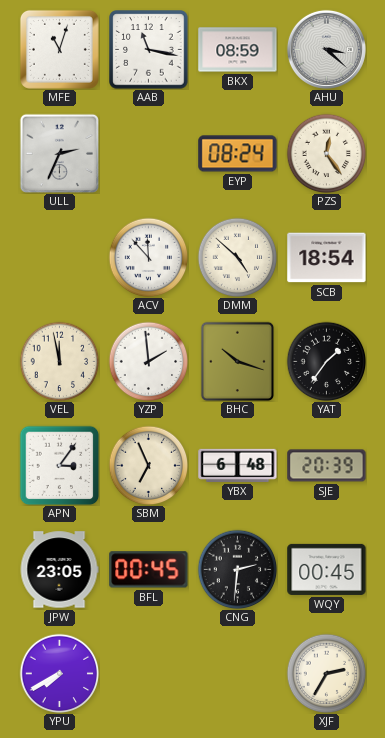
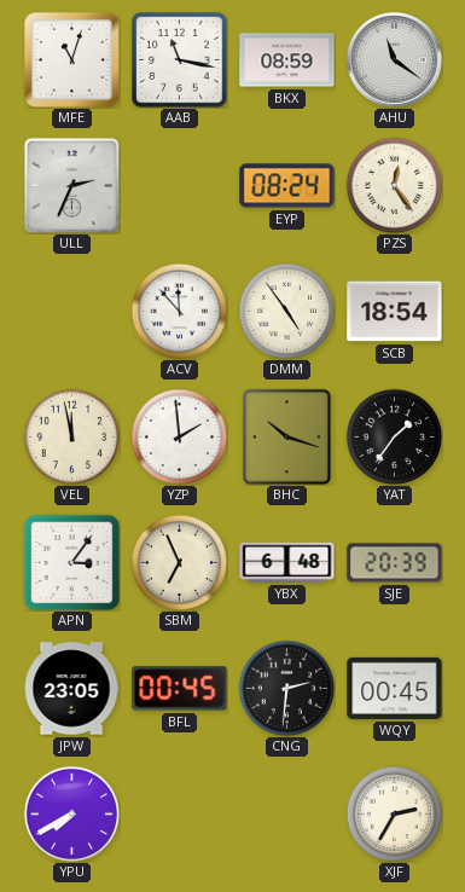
AHU: 3:22 -> 11:21 (394, 59)
DMM: 4:52 -> 4:54 (286, 311)
